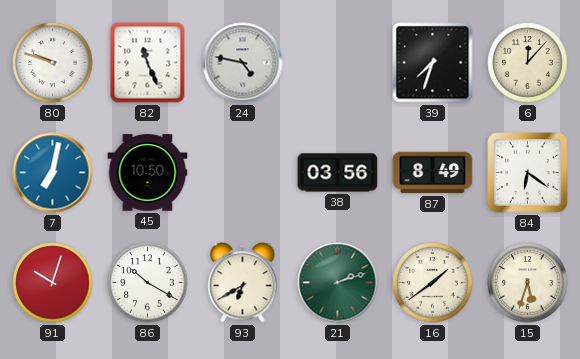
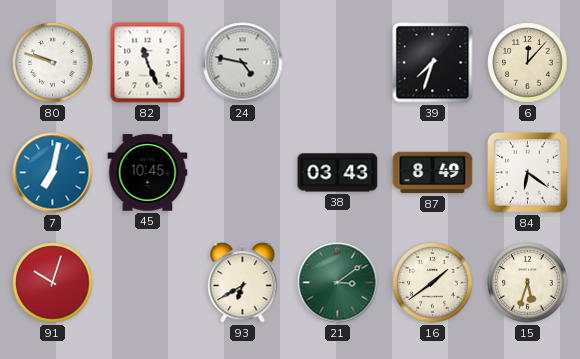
45: 10:50 -> 10:45 (148, 173)
38: 03:56 -> 03:43 (338, 173)
86: 10:20 -> none (148, 283)
21: 2:12 -> 3:09 (338, 283)
